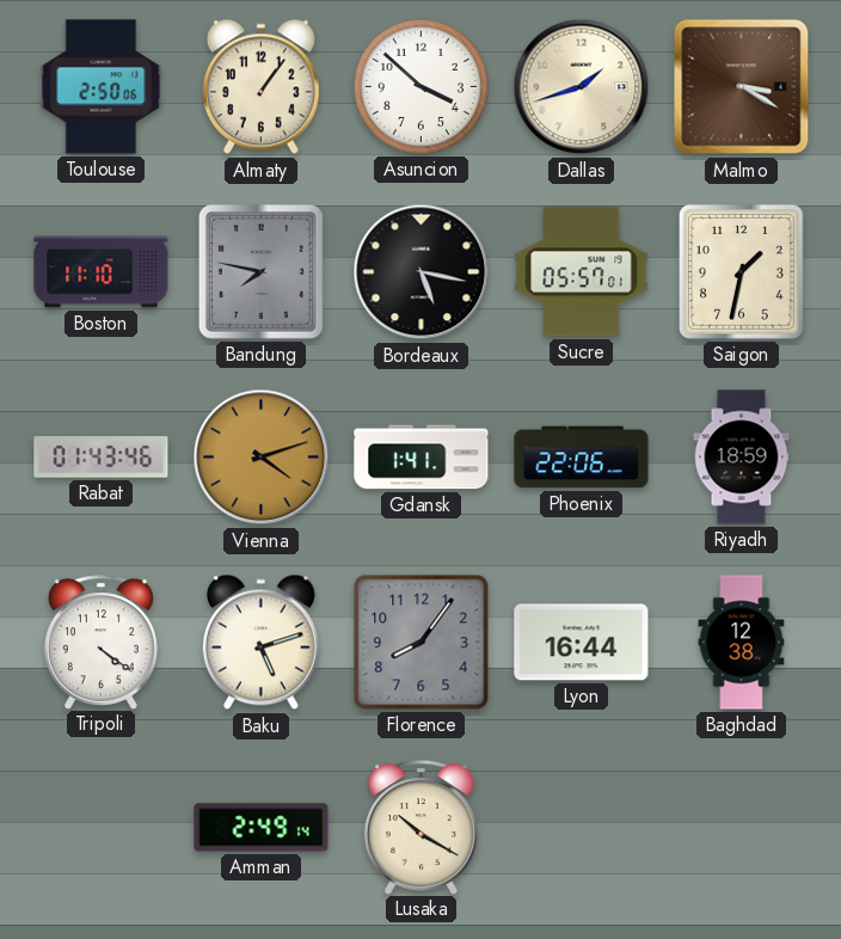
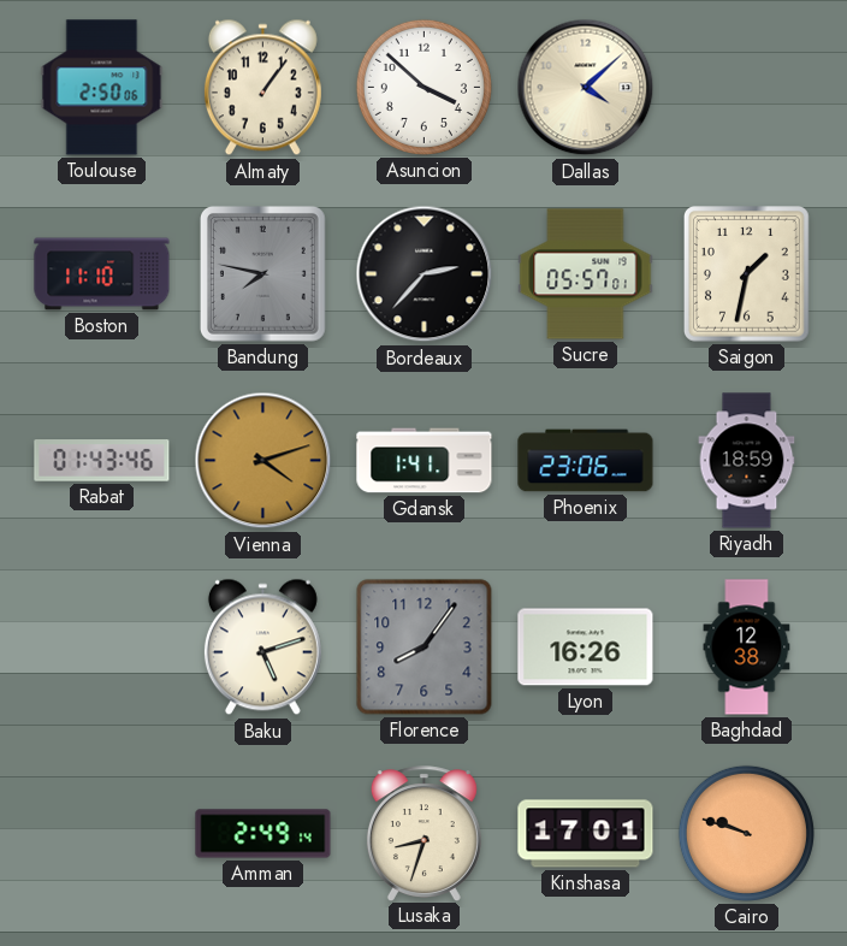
Dallas: 1:42 -> 4:08 (586, 88)
Malmo: 3:20 -> none (742, 87)
Bordeaux: 5:17 -> 2:37 (425, 274)
Phoenix: 22:06 -> 23:06 (586, 461)
Tripoli: 4:21 -> none (100, 642)
Lyon: 16:44 -> 16:26 (586, 648)
Lusaka: 10:20 -> 8:33 (423, 833)
Kinshasa: none -> 17:01 (586, 834)
Cairo: none -> 9:48 (746, 833)
